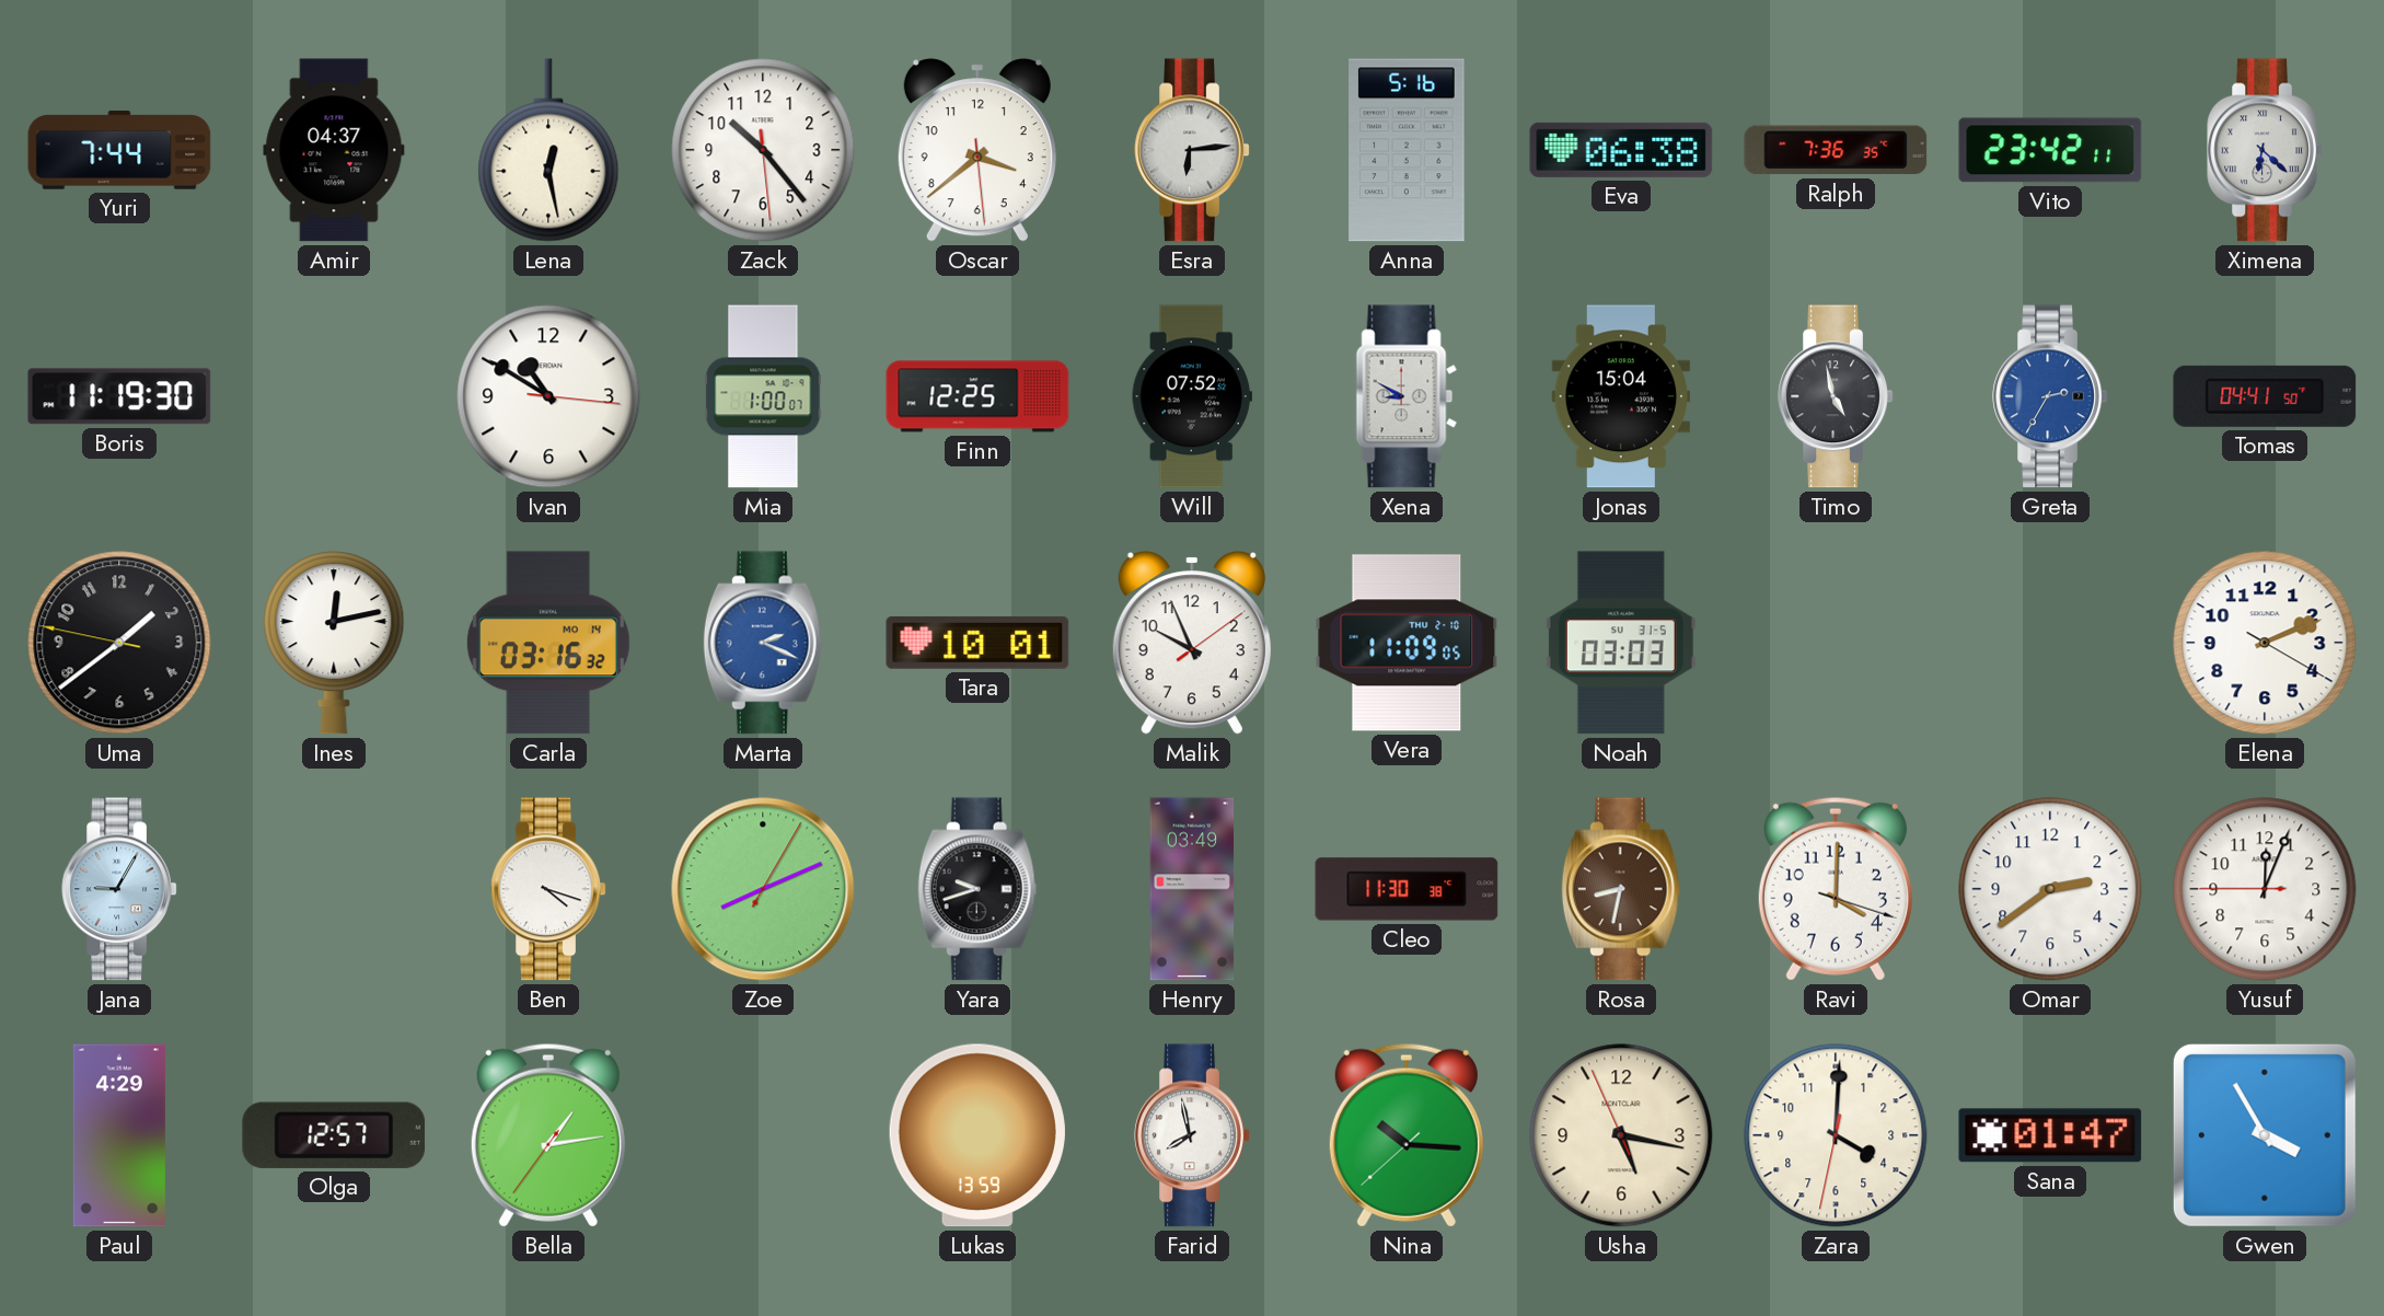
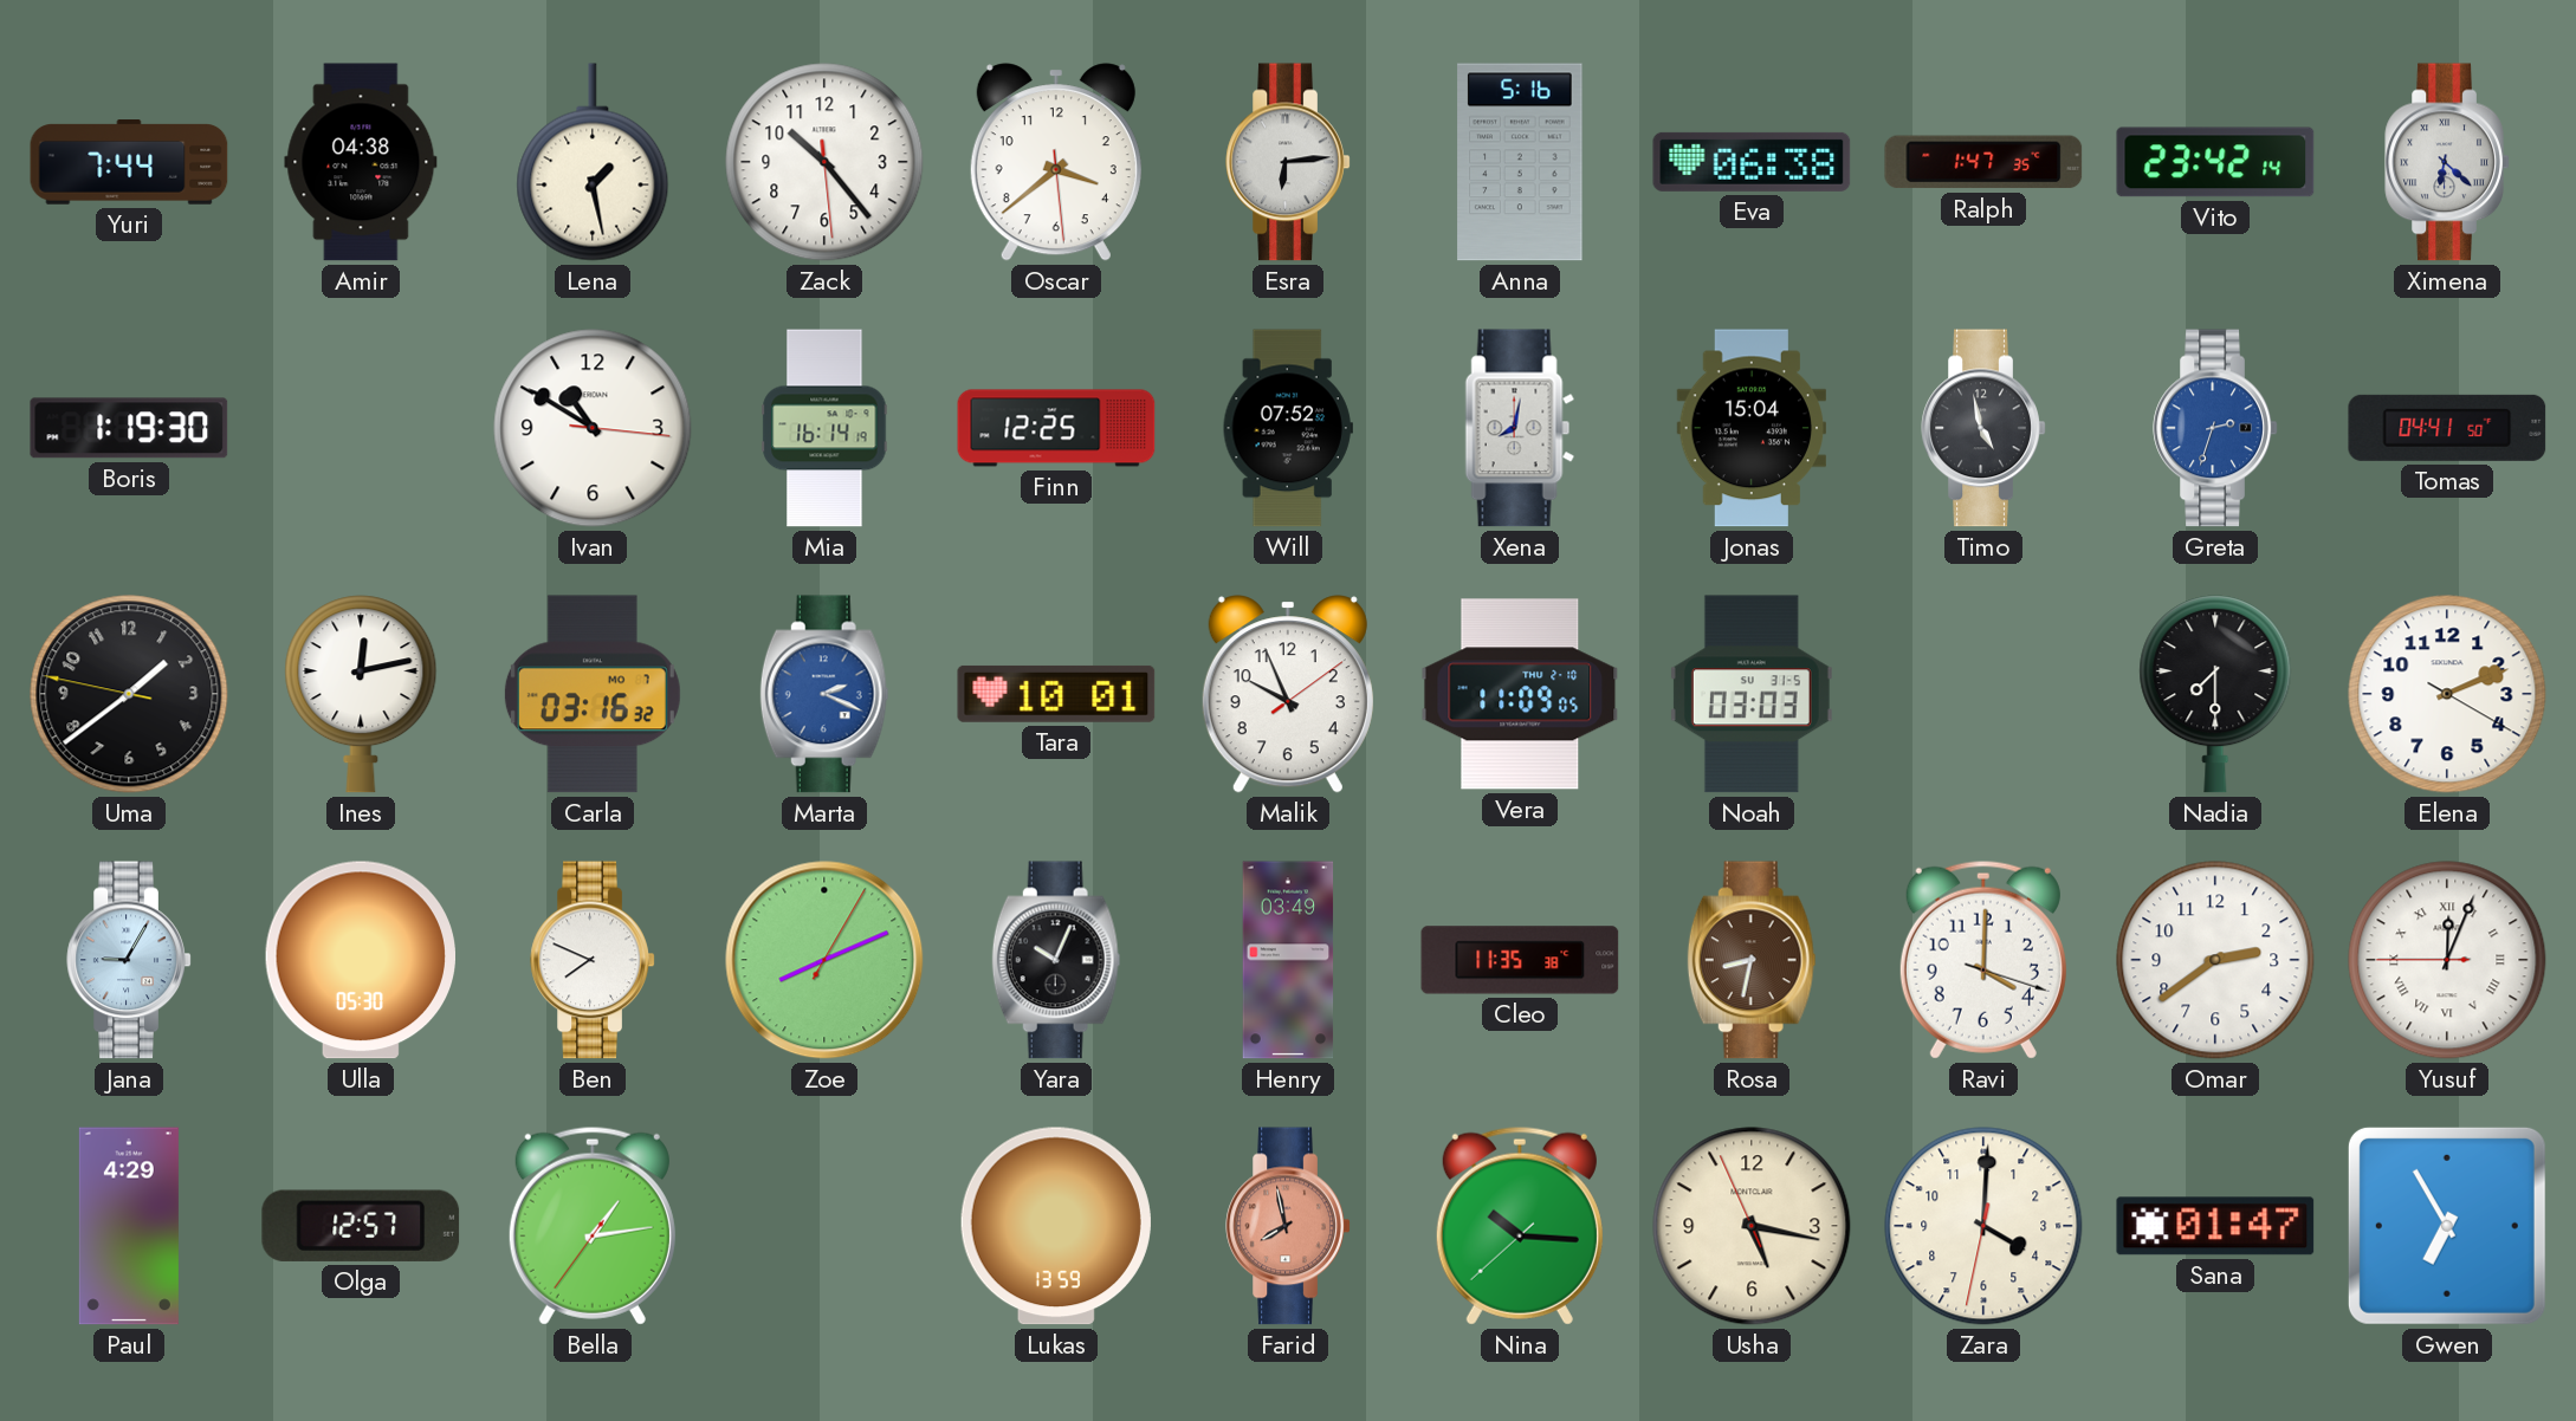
Amir: 04:37 -> 04:38 (361, 162)
Lena: 12:28 -> 1:28 (593, 162)
Ralph: 7:36 -> 1:47 (1983, 162)
Vito: 23:42:11 -> 23:42:14 (2215, 162)
Boris: 11:19 -> 1:19 (129, 428)
Mia: 1:00 -> 16:14 (824, 428)
Xena: 8:50 -> 8:02 (1520, 428)
Greta: 2:35 -> 2:33 (2215, 428)
Carla date: MO 14 -> MO 7 (593, 694)
Nadia: none -> 7:30 (2215, 694)
Ulla: none -> 05:30 (360, 960)
Ben: 4:18 -> 7:49 (593, 960)
Yara: 9:42 -> 10:04 (1056, 960)
Cleo: 11:30 -> 11:35 (1520, 960)
Yusuf numerals: Arabic -> Roman (2447, 960)
Farid dial: white -> salmon (1288, 1226)
Gwen: 3:55 -> 6:55 (2447, 1226)
